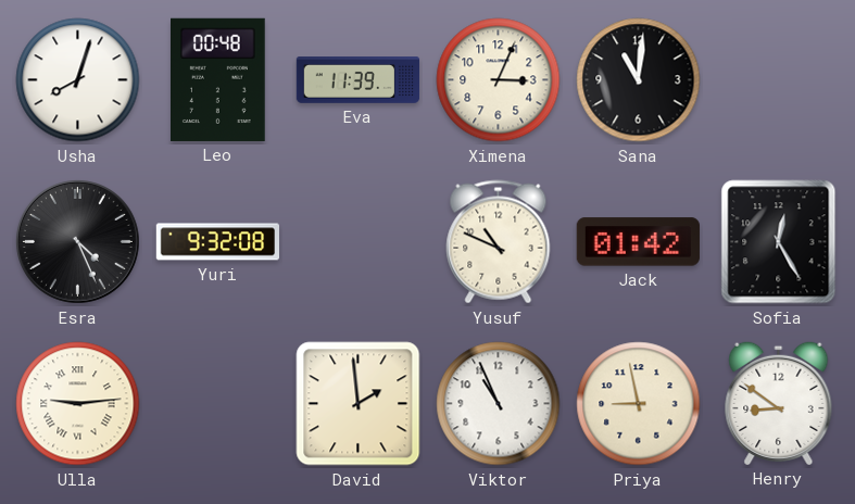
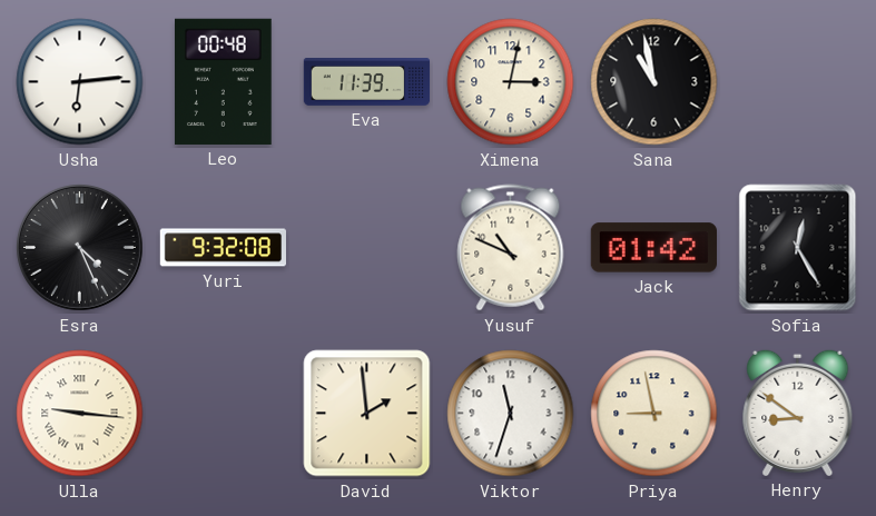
Usha: 8:03 -> 6:14 (80, 82)
Ximena: 3:04 -> 3:02 (511, 82)
Sana: 11:01 -> 10:58 (654, 82)
Ulla: 9:14 -> 9:16 (80, 414)
Viktor: 10:56 -> 11:33 (511, 414)
